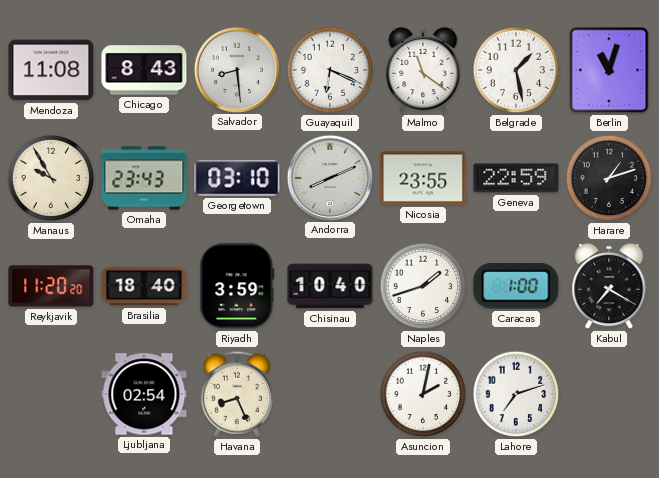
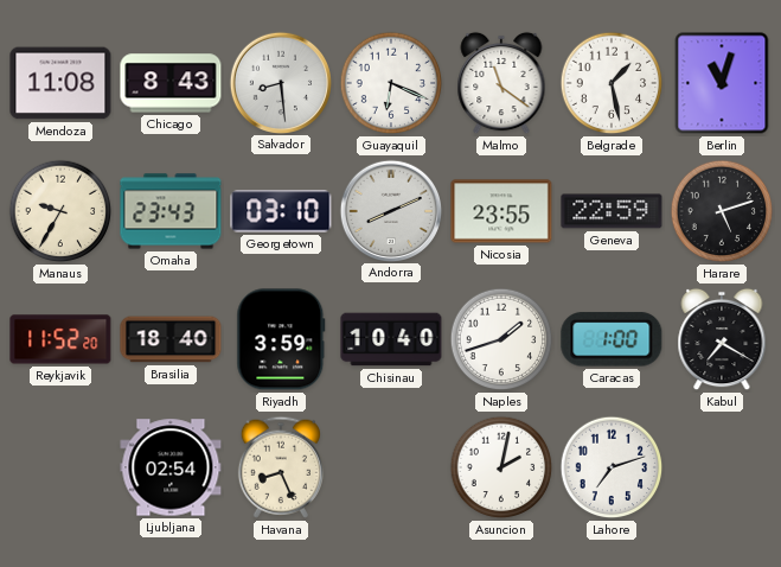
Manaus: 9:55 -> 9:35 (60, 211)
Harare: 1:12 -> 5:12 (722, 211)
Reykjavik: 11:20 -> 11:52 (60, 339)
